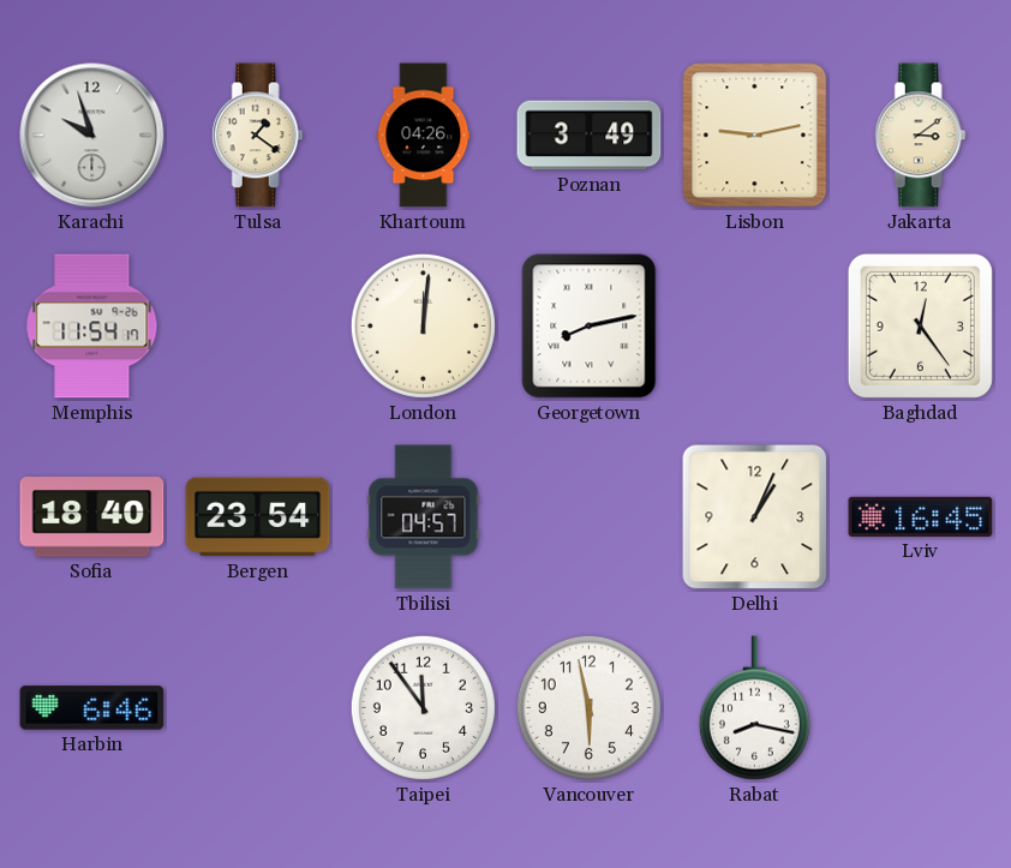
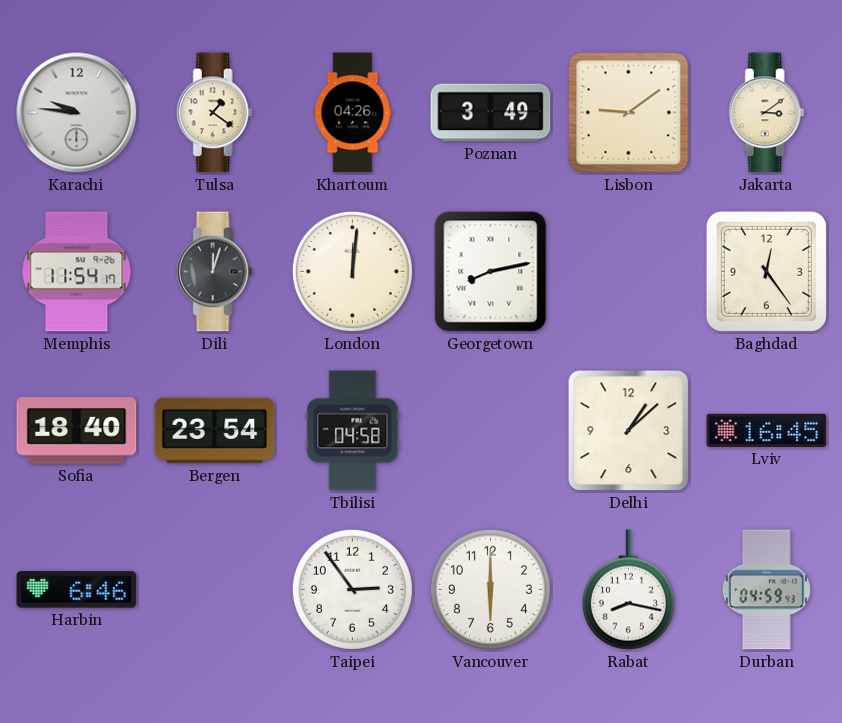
Karachi: 9:57 -> 9:46 (77, 113)
Lisbon: 9:13 -> 9:09 (629, 113)
Dili: none -> 12:03 (214, 272)
Tbilisi: 04:57 -> 04:58 (353, 431)
Delhi: 1:04 -> 1:08 (629, 431)
Taipei: 11:54 -> 2:54 (352, 589)
Vancouver: 5:58 -> 6:00 (490, 589)
Durban: none -> 04:59 (766, 590)
